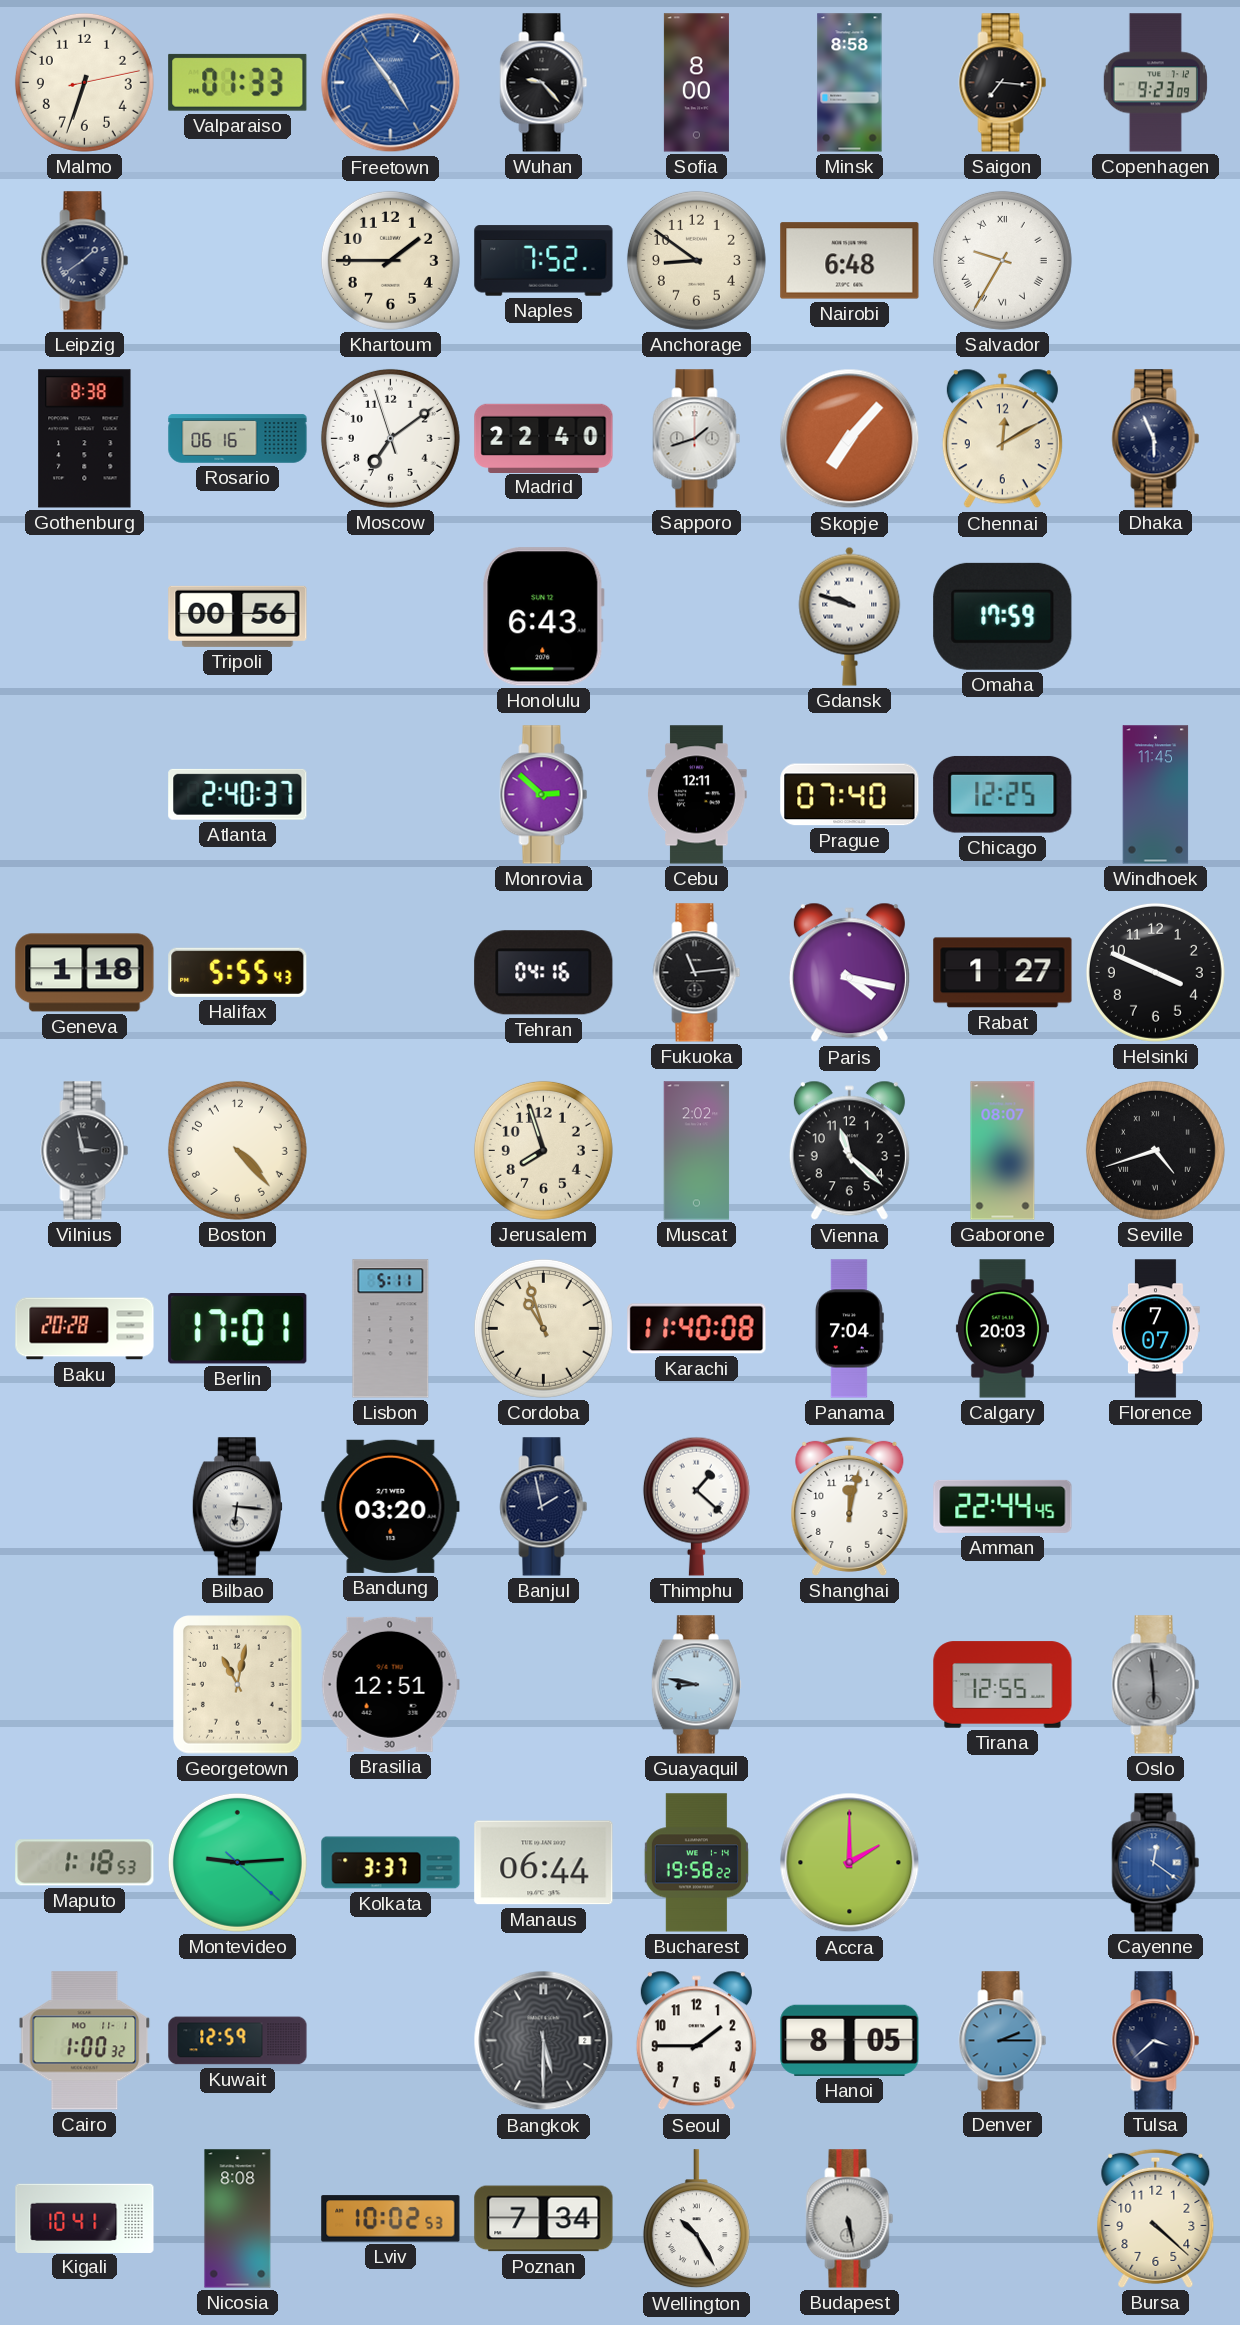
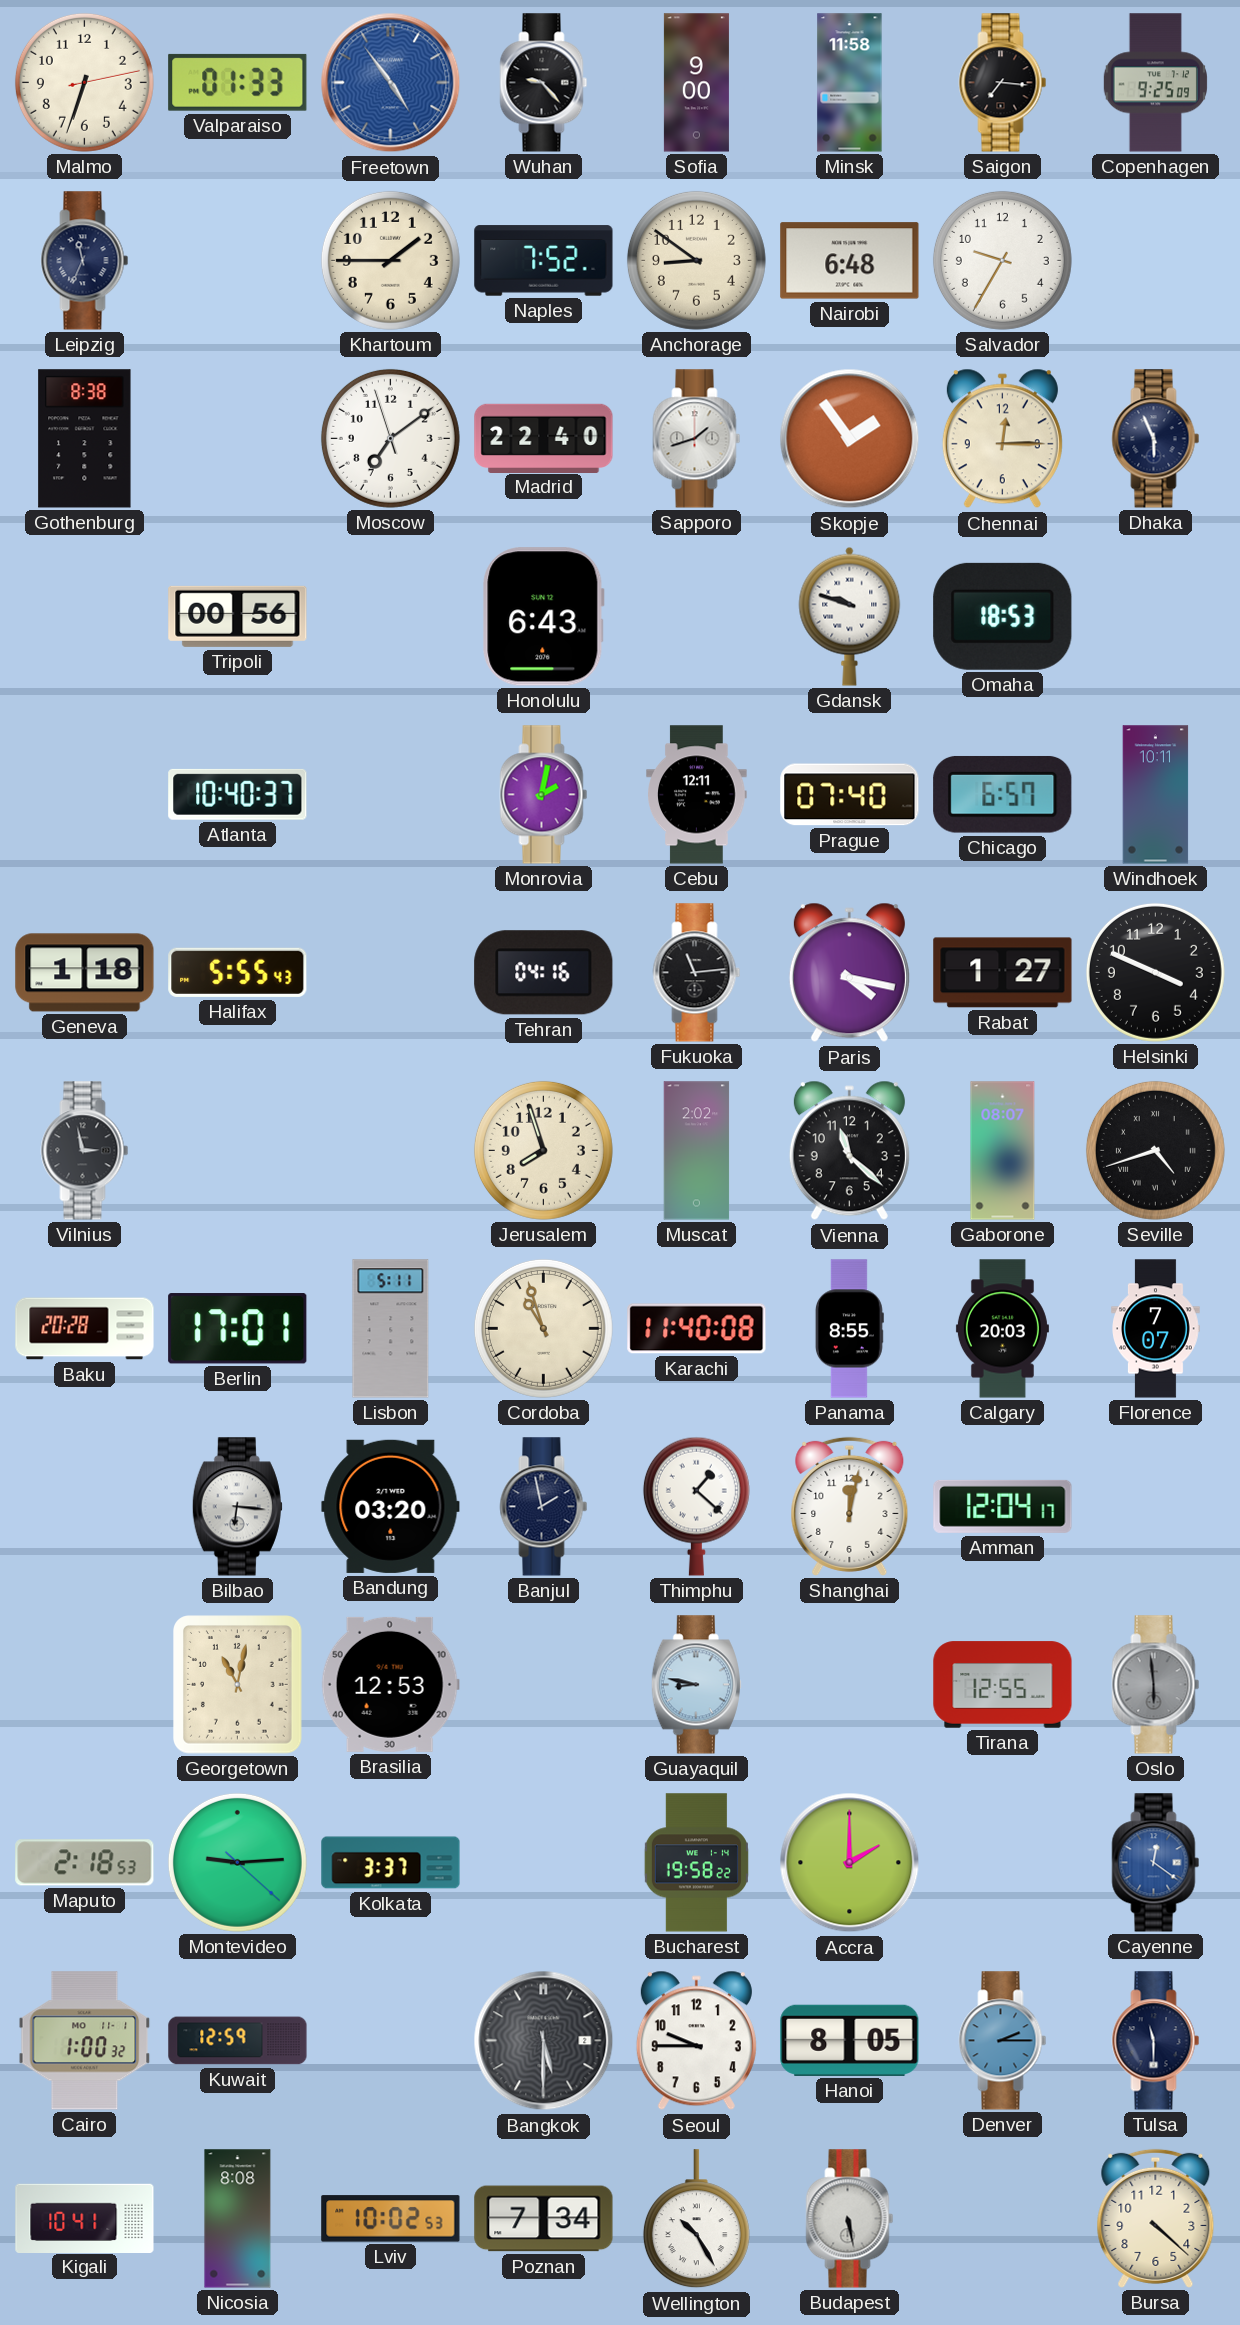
Sofia: 8:00 -> 9:00 (696, 83)
Minsk: 8:58 -> 11:58 (850, 83)
Copenhagen: 9:23 -> 9:25 (1155, 83)
Leipzig: 1:39 -> 11:34 (85, 261)
Salvador numerals: Roman -> Arabic (1002, 260)
Rosario: 06:16 -> none (238, 439)
Skopje: 7:07 -> 1:54 (850, 439)
Chennai: 12:10 -> 12:15 (1002, 439)
Omaha: 17:59 -> 18:53 (1003, 616)
Atlanta: 2:40 -> 10:40 (238, 794)
Monrovia: 2:52 -> 2:02 (544, 795)
Chicago: 12:25 -> 6:57 (1003, 794)
Windhoek: 11:45 -> 10:11 (1156, 795)
Boston: 4:23 -> none (237, 1150)
Panama: 7:04 -> 8:55 (849, 1329)
Amman: 22:44 -> 12:04 (1003, 1506)
Brasilia: 12:51 -> 12:53 (390, 1684)
Maputo: 1:18 -> 2:18 (85, 1863)
Manaus: 06:44 -> none (544, 1863)
Seoul: 1:45 -> 9:45 (696, 2041)
Tulsa: 3:38 -> 11:30 (1156, 2041)
